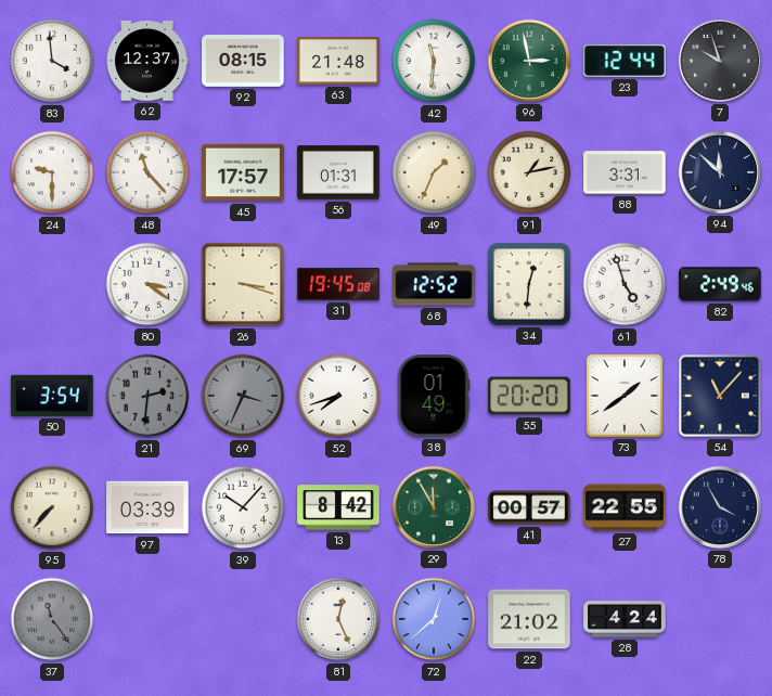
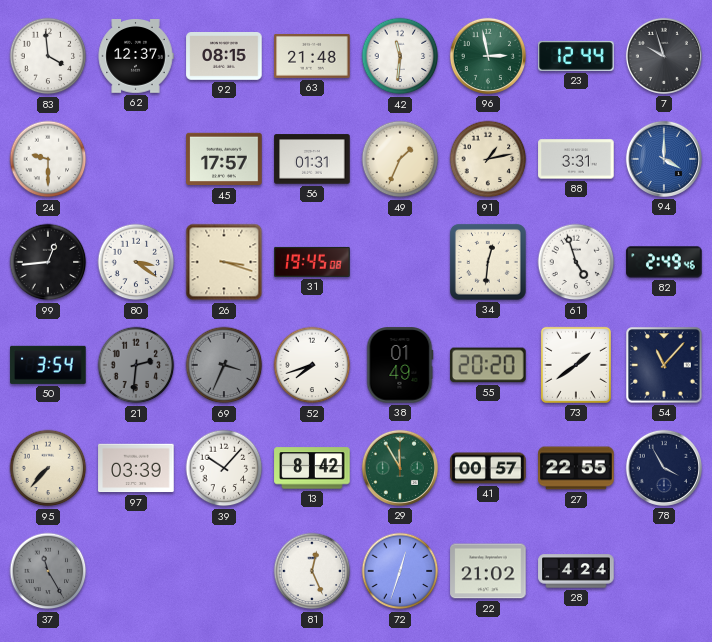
48: 11:23 -> none (147, 172)
94: 11:52 -> 4:00 (664, 159)
94 dial: navy -> blue (664, 159)
99: none -> 12:44 (48, 262)
68: 12:52 -> none (434, 284)
37: 11:24 -> 11:25 (48, 571)
72: 12:38 -> 12:33 (400, 571)
